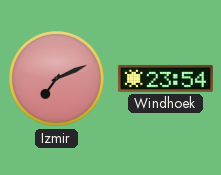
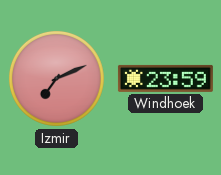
Windhoek: 23:54 -> 23:59 (165, 78)
